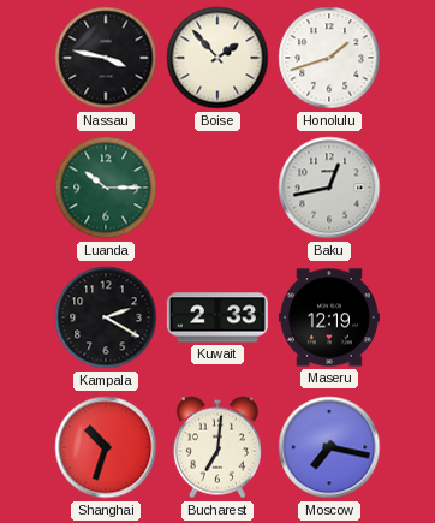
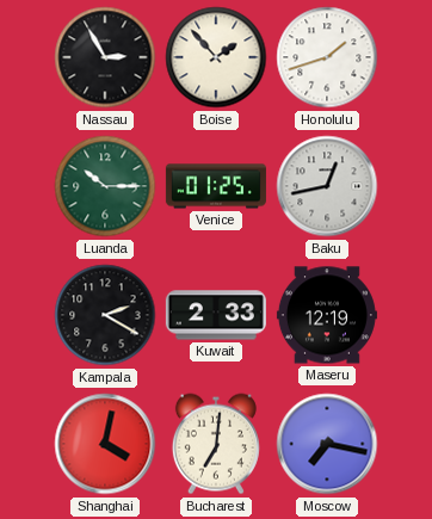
Nassau: 3:47 -> 2:55 (105, 57)
Venice: none -> 01:25 (216, 186)
Shanghai: 10:33 -> 4:02 (105, 444)
